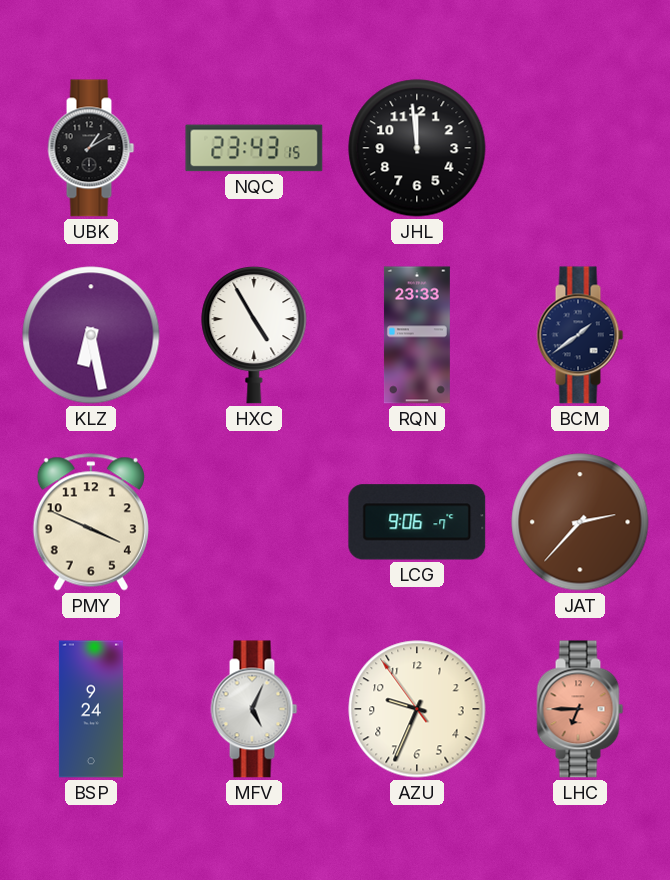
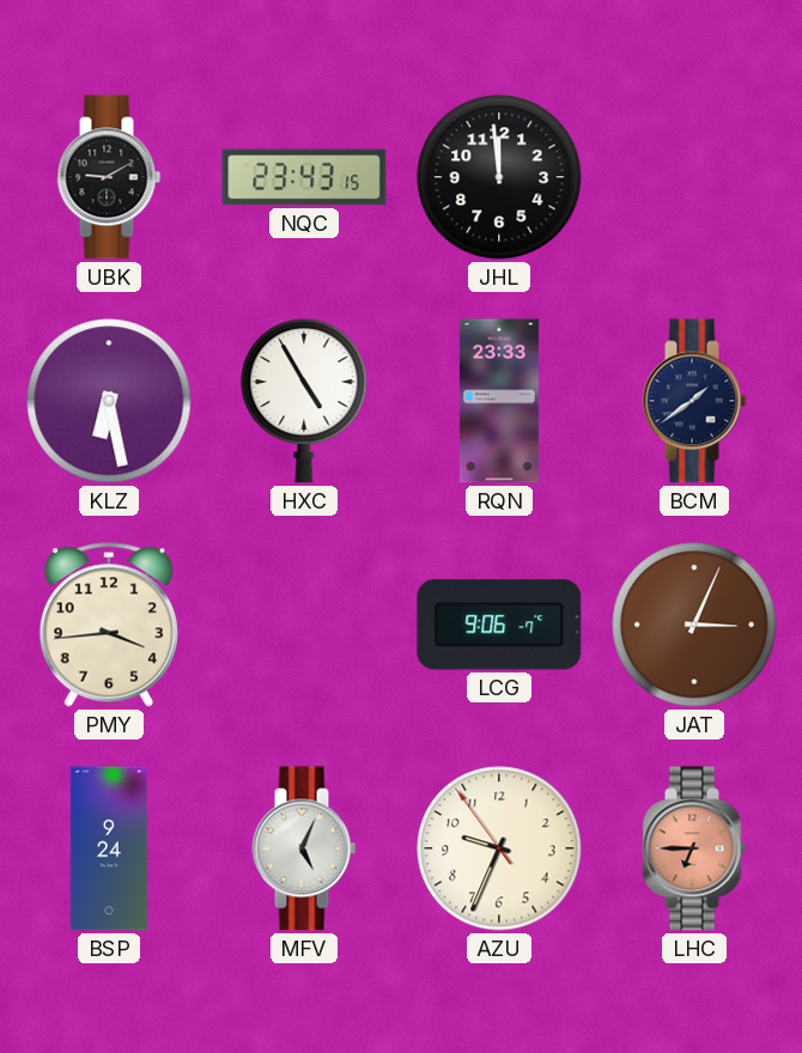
UBK: 1:10 -> 9:10 (109, 177)
PMY: 3:49 -> 3:44 (109, 625)
JAT: 2:37 -> 3:04 (694, 625)
